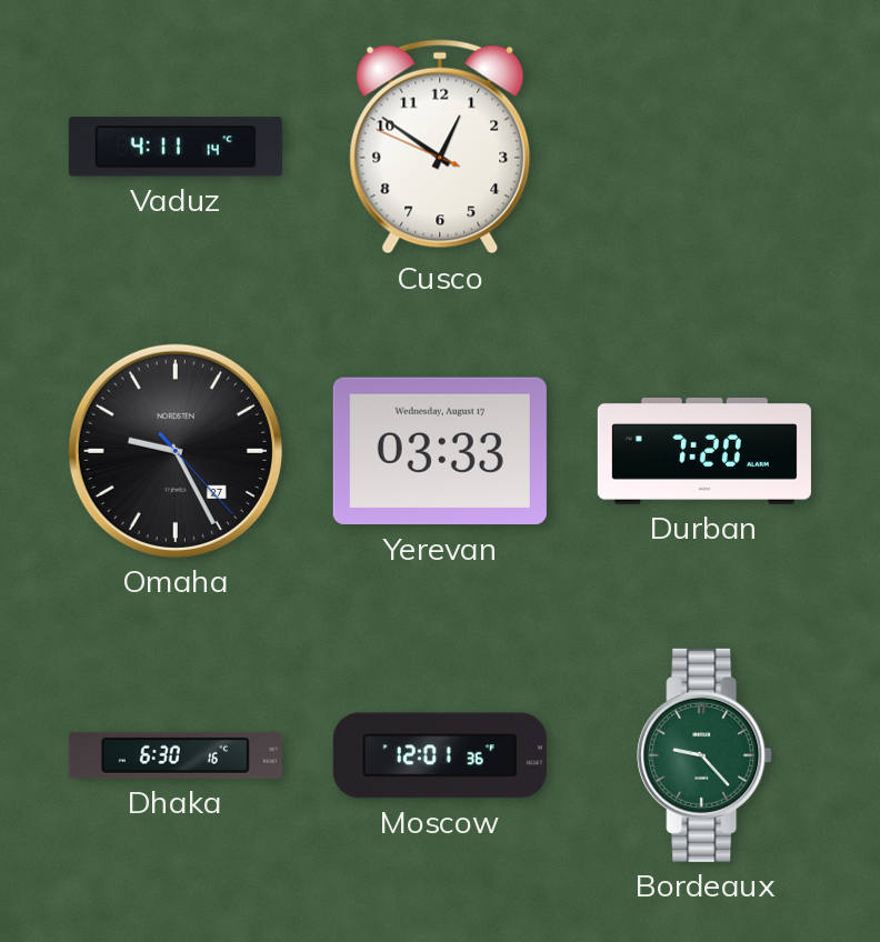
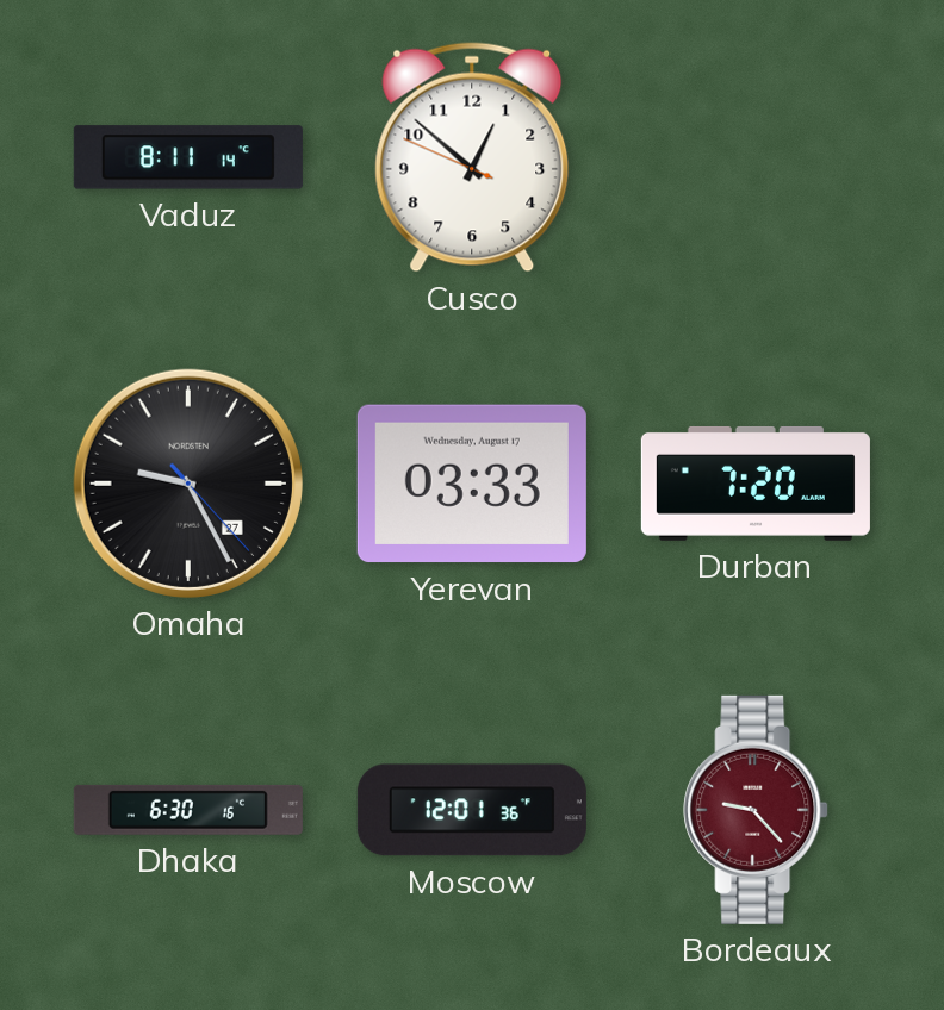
Vaduz: 4:11 -> 8:11 (188, 157)
Cusco: 12:50 -> 12:51 (472, 157)
Bordeaux dial: green -> burgundy (756, 810)
